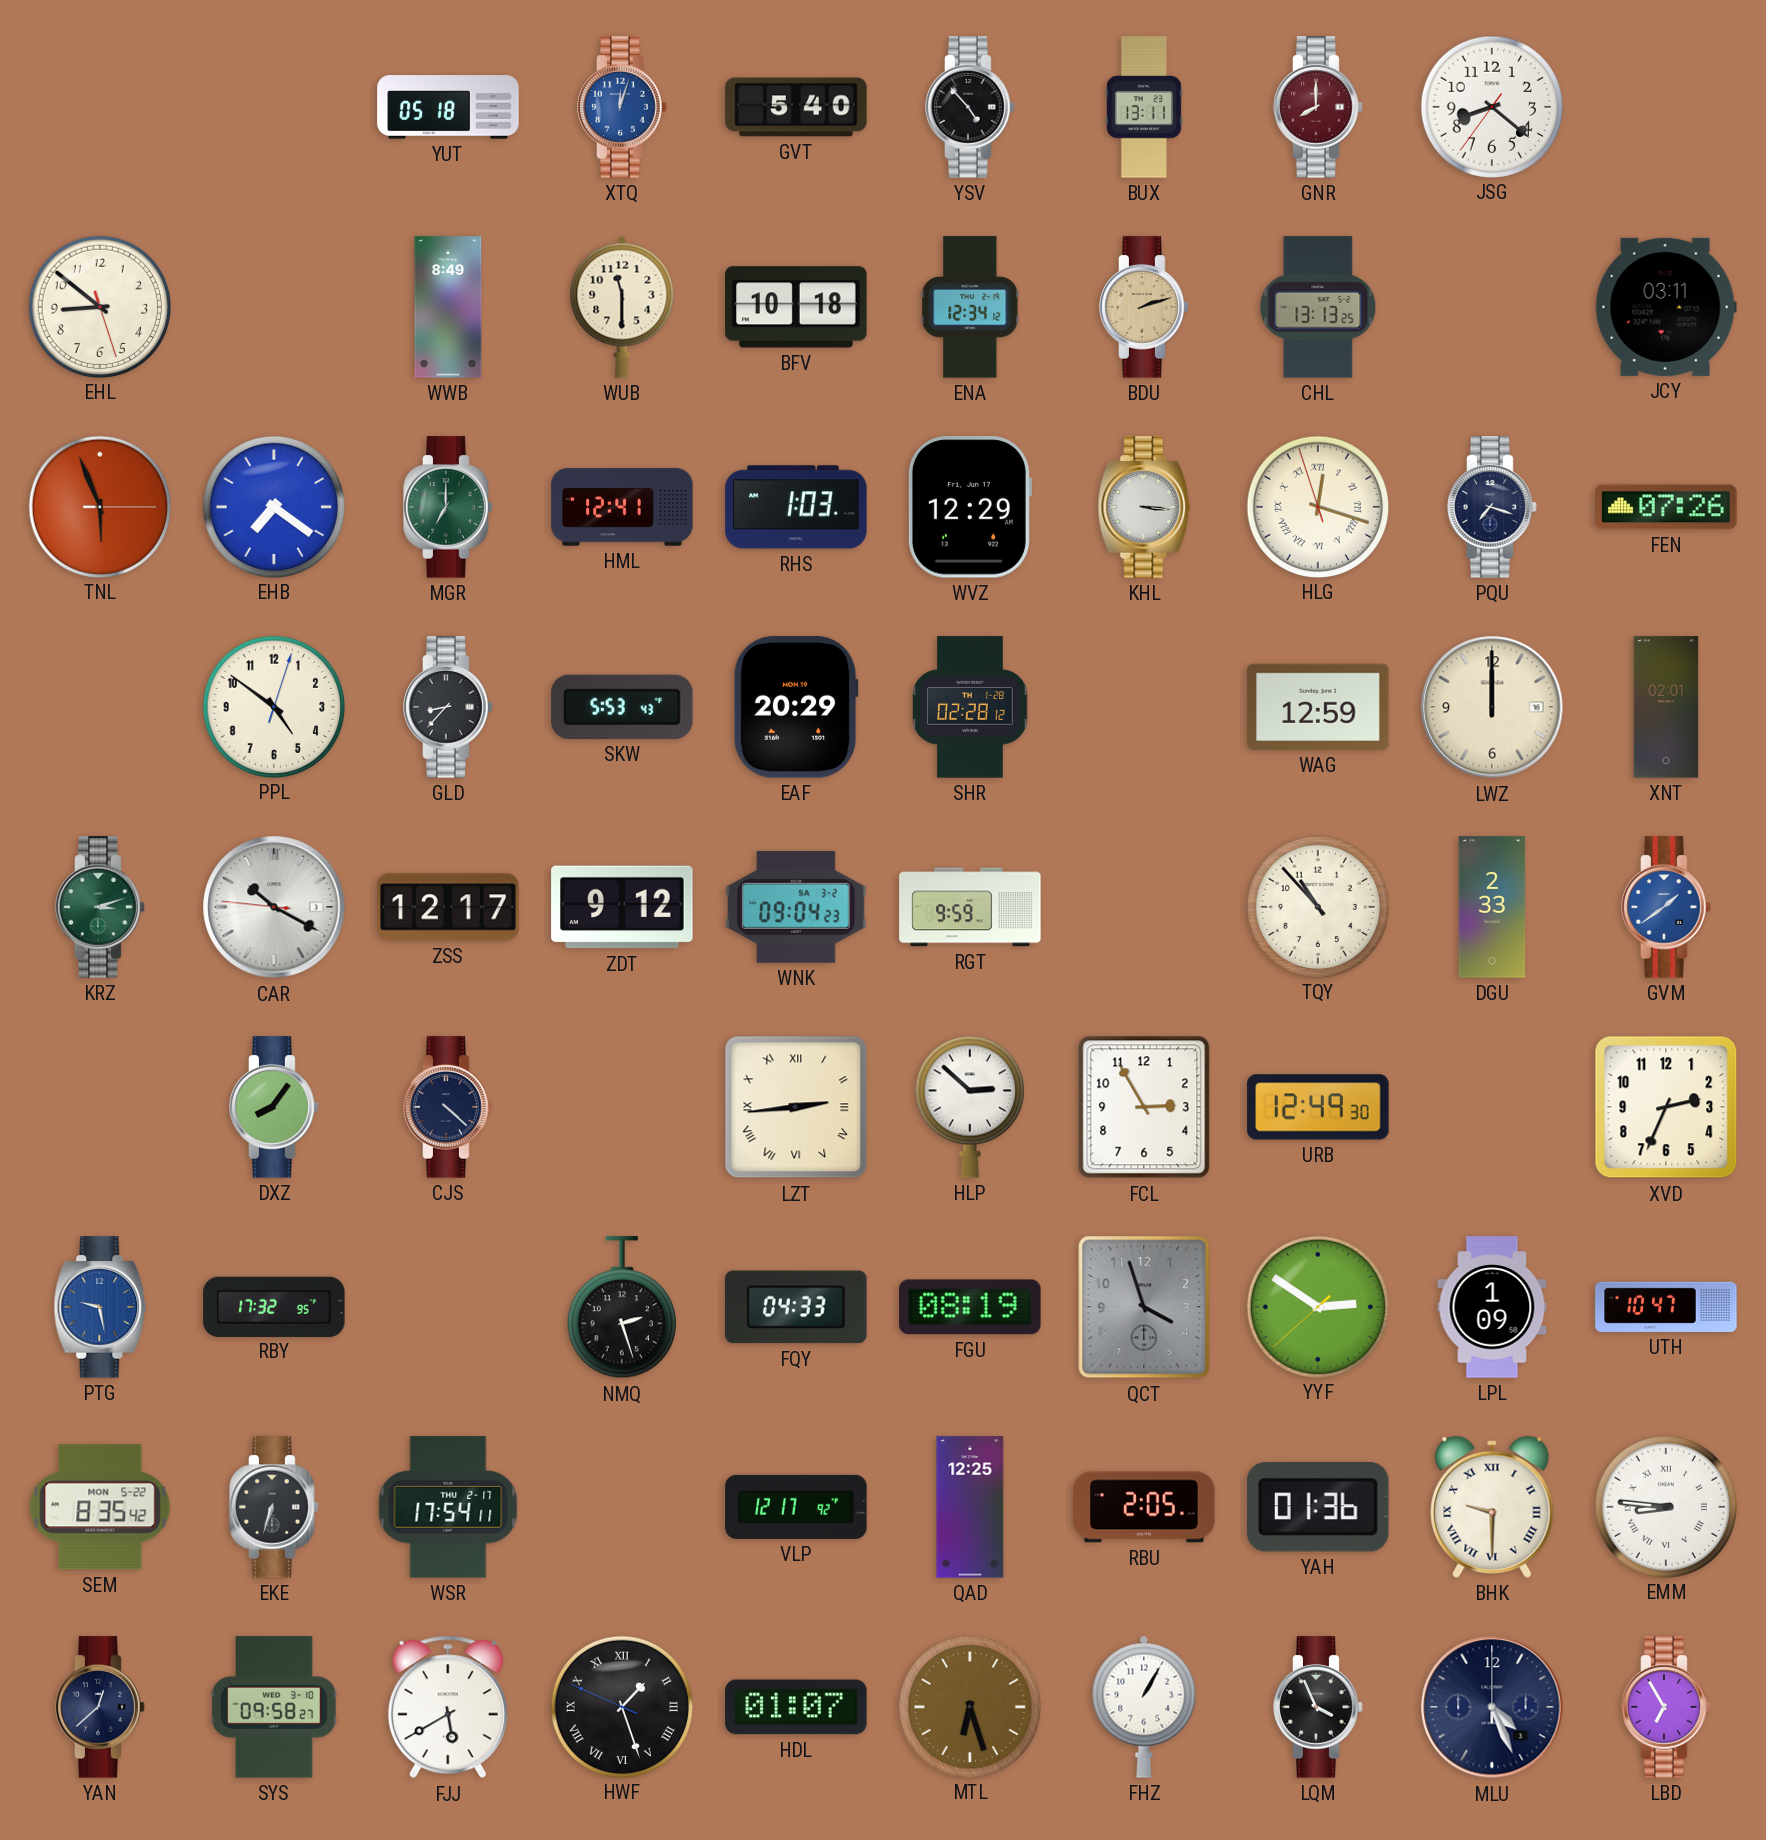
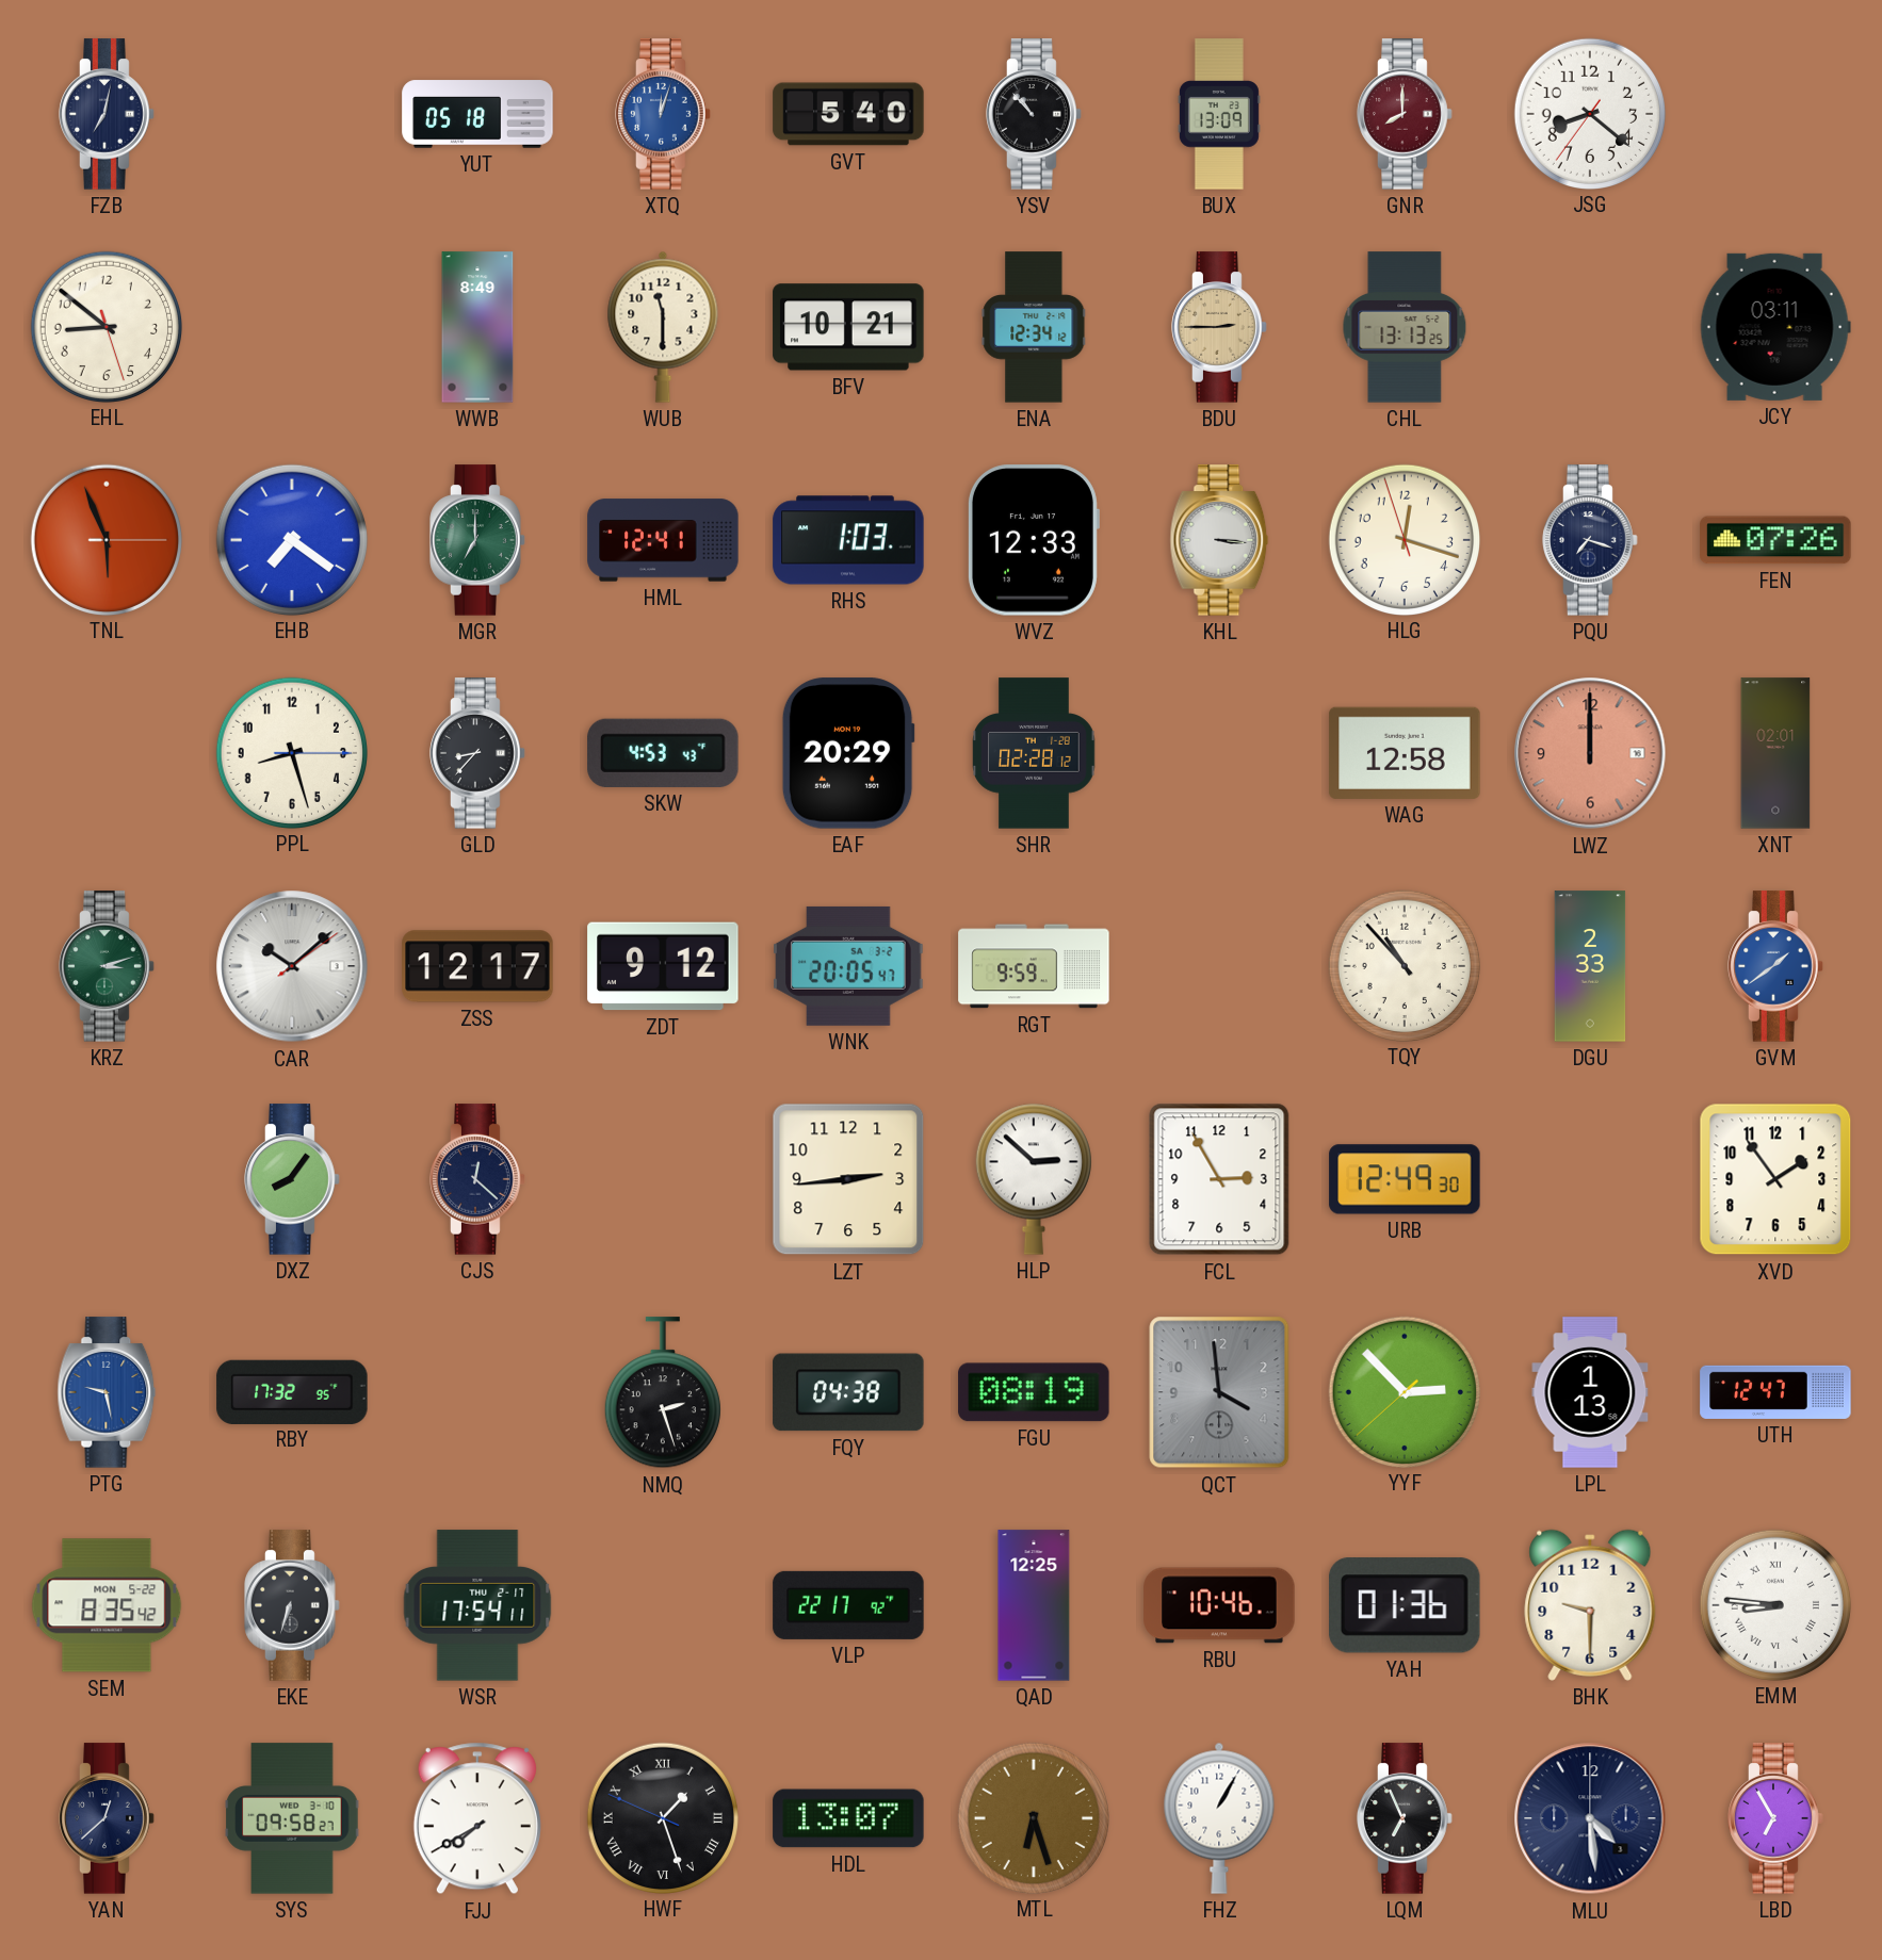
FZB: none -> 7:02 (107, 114)
YSV: 4:53 -> 10:53 (1034, 114)
BUX: 13:11 -> 13:09 (1219, 114)
BFV: 10:18 -> 10:21 (848, 327)
BDU: 2:12 -> 2:45 (1219, 327)
WVZ: 12:29 -> 12:33 (1033, 540)
HLG numerals: Roman -> Arabic (1404, 539)
PPL: 4:51 -> 8:27 (291, 752)
SKW: 5:53 -> 4:53 (663, 753)
WAG: 12:59 -> 12:58 (1405, 753)
LWZ dial: cream -> salmon (1590, 753)
CAR: 10:19 -> 10:08 (292, 966)
WNK: 09:04 -> 20:05 (848, 966)
CJS: 4:22 -> 12:22 (477, 1179)
LZT numerals: Roman -> Arabic (848, 1179)
XVD: 2:34 -> 1:54 (1775, 1179)
FQY: 04:33 -> 04:38 (848, 1392)
QCT: 3:57 -> 3:59 (1219, 1392)
YYF: 2:50 -> 2:52 (1404, 1391)
LPL: 1:09 -> 1:13 (1590, 1392)
UTH: 10:47 -> 12:47 (1775, 1392)
VLP: 12:17 -> 22:17 (848, 1605)
RBU: 2:05 -> 10:46 (1219, 1605)
BHK numerals: Roman -> Arabic (1590, 1605)
FJJ: 5:40 -> 7:40 (477, 1818)
HDL: 01:07 -> 13:07 (848, 1818)
LQM: 3:56 -> 6:56 (1405, 1818)
MLU: 4:26 -> 4:29 (1590, 1818)
